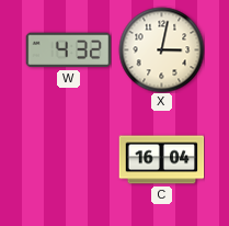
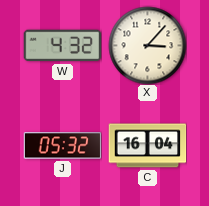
X: 3:02 -> 3:07 (147, 45)
J: none -> 05:32 (62, 146)
